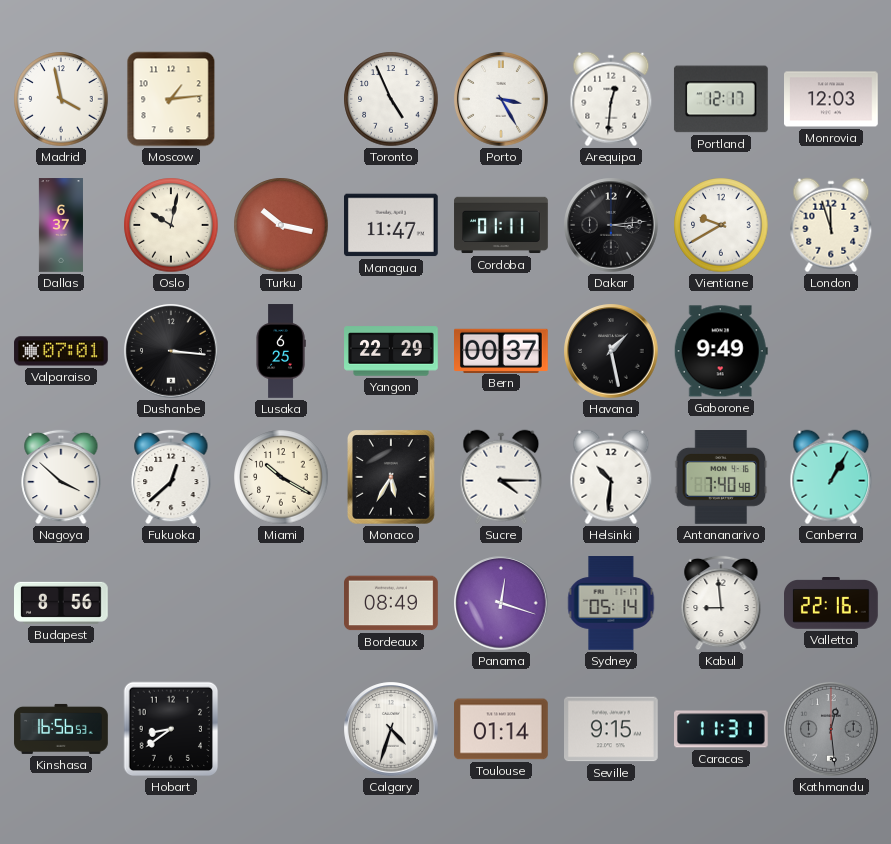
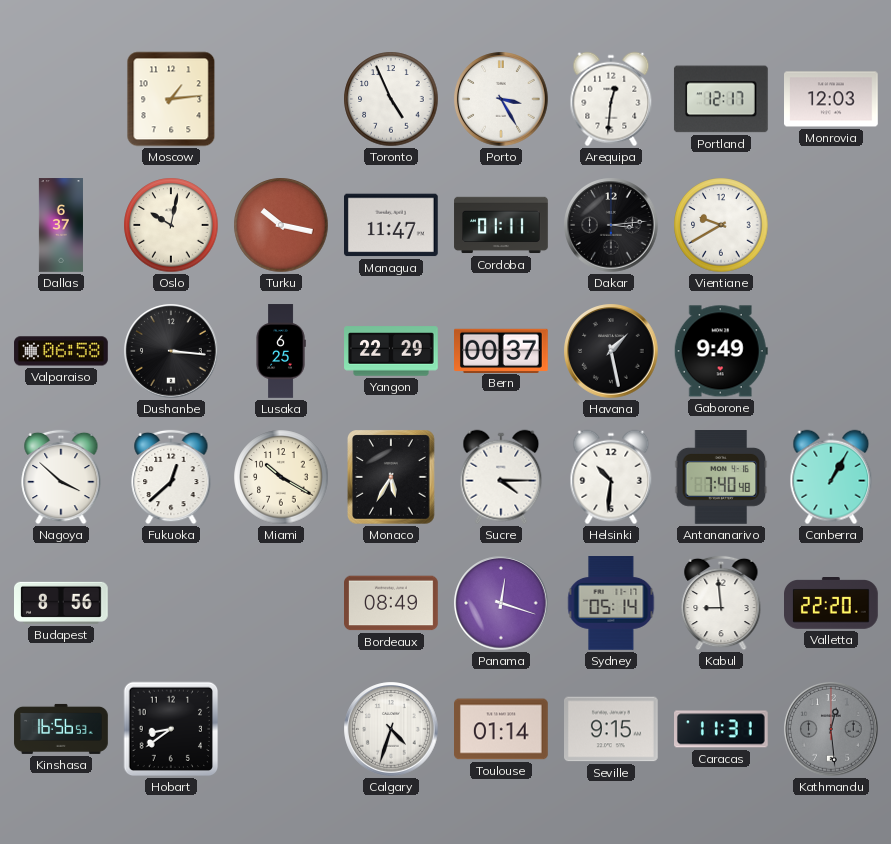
Madrid: 3:58 -> none (61, 99)
London: 11:57 -> none (831, 225)
Valparaiso: 07:01 -> 06:58 (61, 351)
Valletta: 22:16 -> 22:20 (832, 604)
